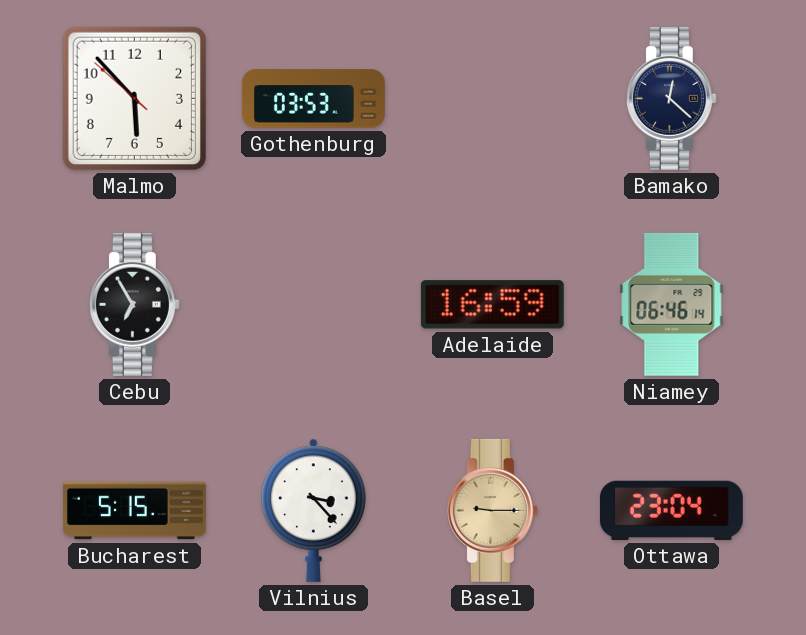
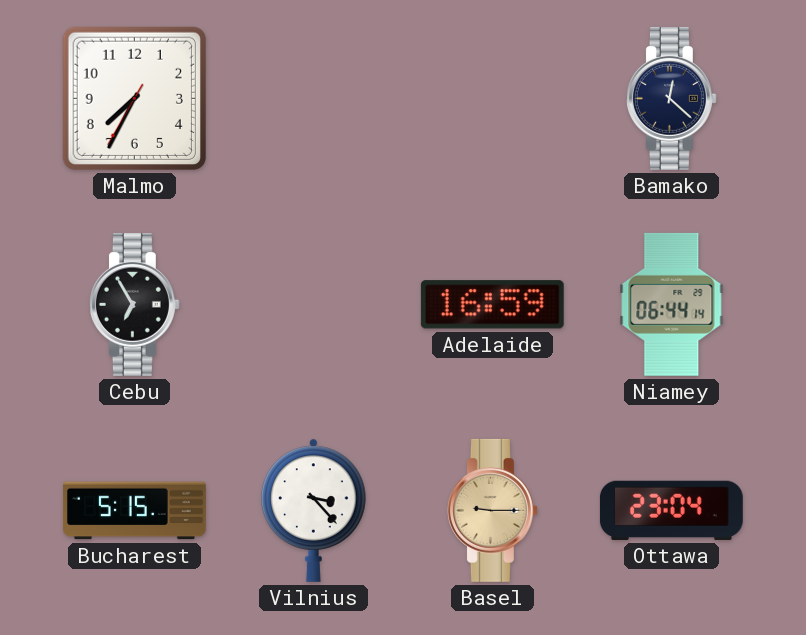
Malmo: 5:52 -> 7:34 (134, 98)
Gothenburg: 03:53 -> none (314, 99)
Niamey: 06:46 -> 06:44 (672, 304)
